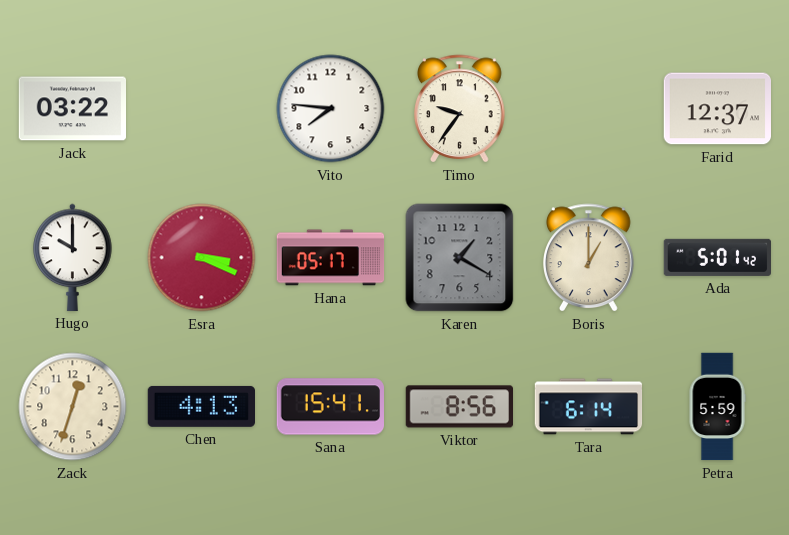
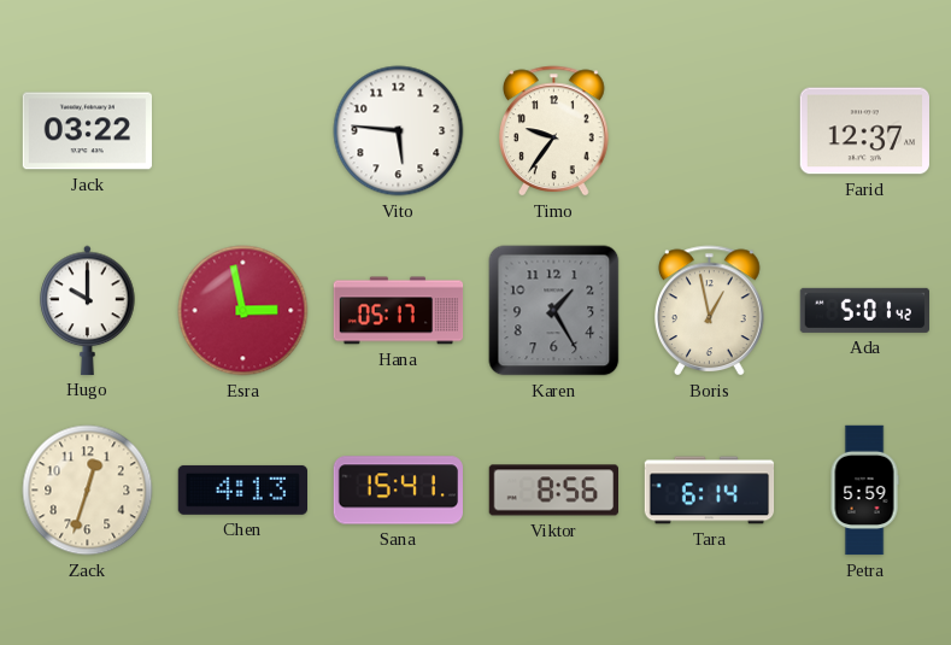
Vito: 7:46 -> 5:46 (399, 131)
Esra: 3:19 -> 2:58 (243, 311)
Karen: 1:20 -> 1:25 (554, 311)
Boris: 1:00 -> 12:58 (710, 311)
